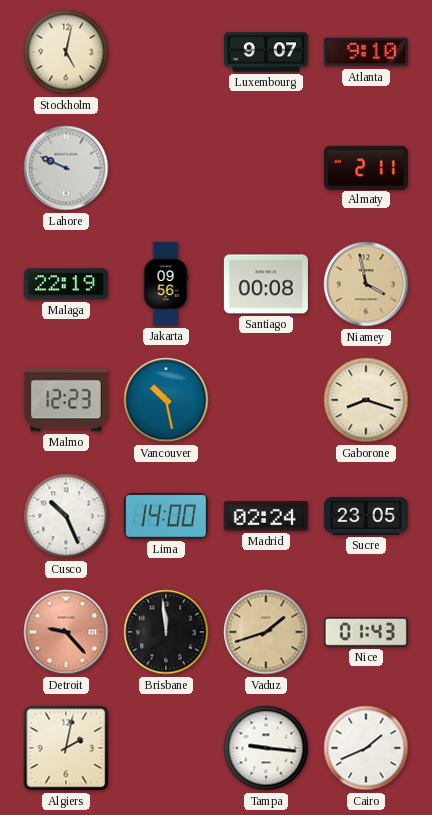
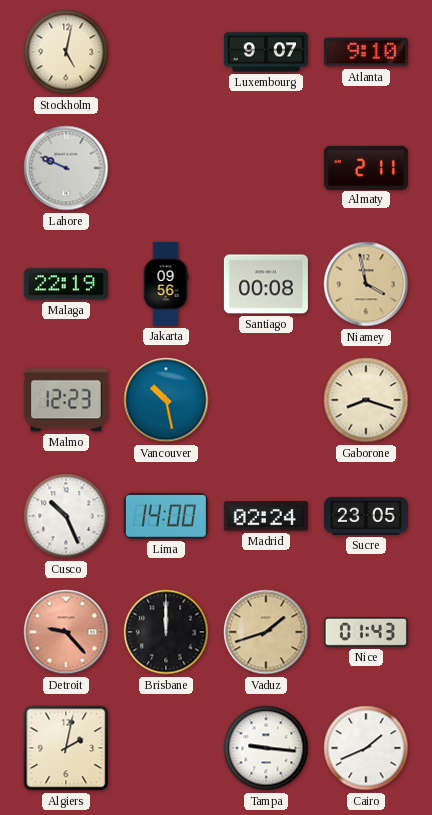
Brisbane: 11:59 -> 12:00 (166, 632)
